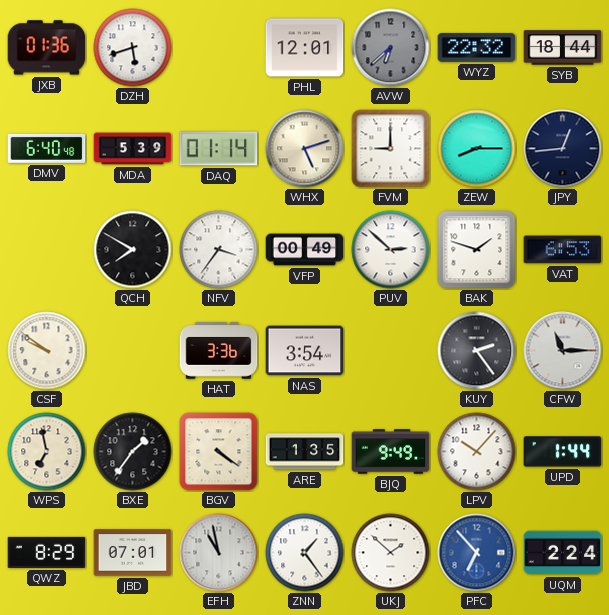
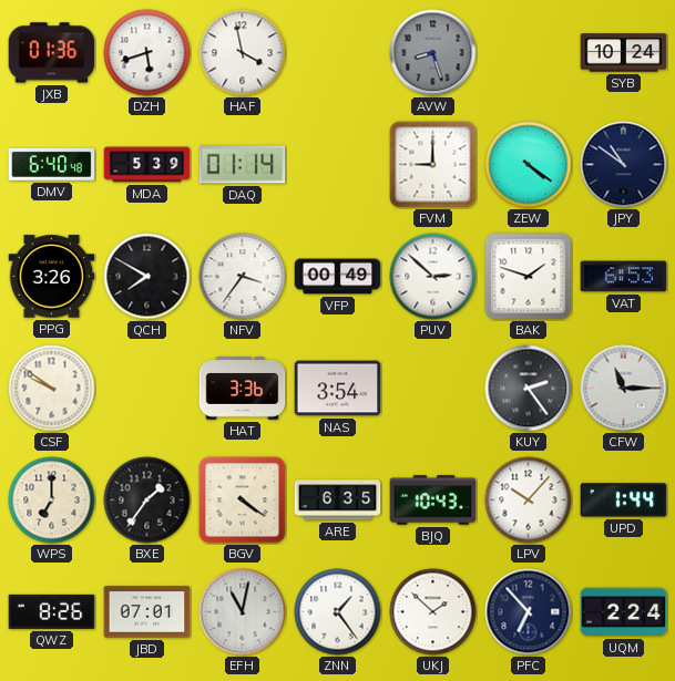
HAF: none -> 3:58 (243, 53)
PHL: 12:01 -> none (305, 48)
AVW: 6:38 -> 8:27 (433, 53)
WYZ: 22:32 -> none (477, 47)
SYB: 18:44 -> 10:24 (624, 53)
WHX: 5:12 -> none (305, 149)
ZEW: 8:15 -> 4:21 (529, 165)
JPY: 12:44 -> 10:51 (624, 165)
PPG: none -> 3:26 (52, 277)
WPS: 6:58 -> 7:00 (52, 501)
ARE: 1:35 -> 6:35 (338, 501)
BJQ: 9:49 -> 10:43 (433, 501)
QWZ: 8:29 -> 8:26 (52, 611)
EFH: 10:58 -> 11:02 (243, 612)
PFC dial: blue -> navy (529, 612)
